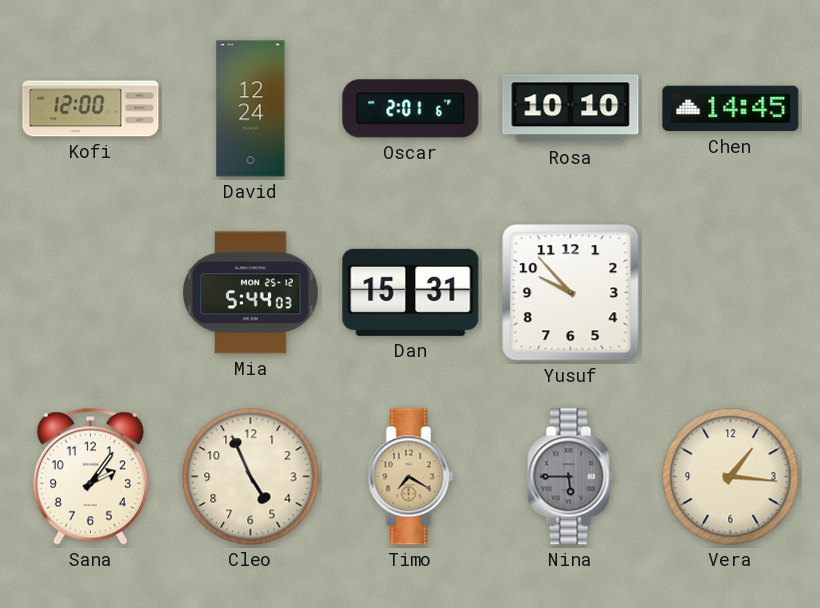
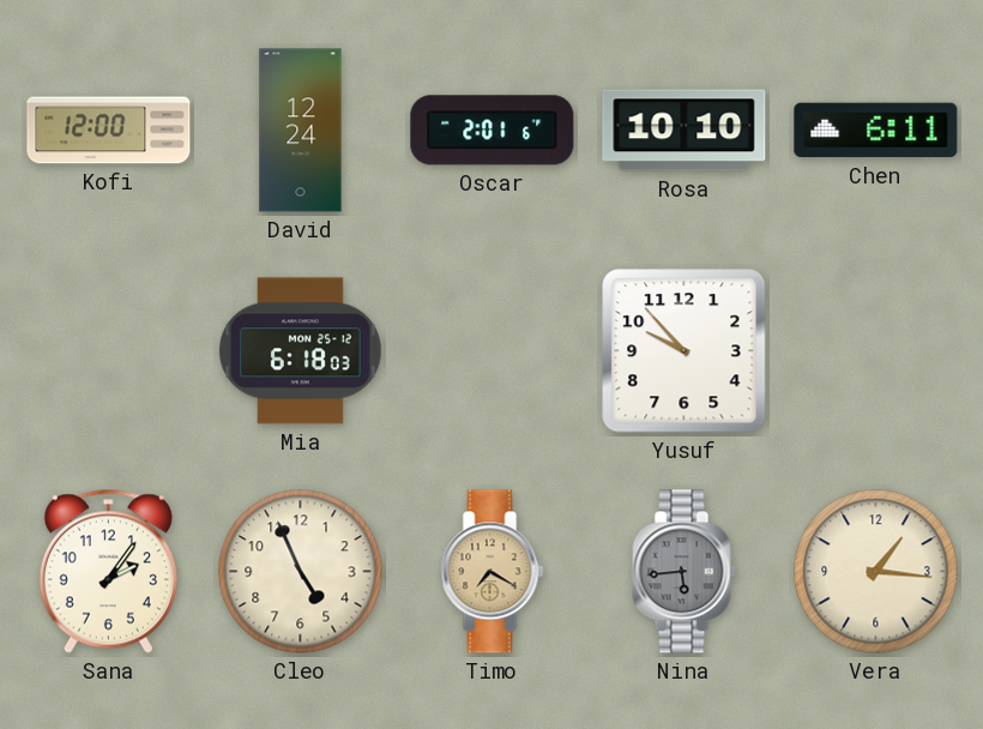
Chen: 14:45 -> 6:11 (876, 131)
Mia: 5:44 -> 6:18 (301, 351)
Dan: 15:31 -> none (411, 292)
Nina: 5:45 -> 5:44 (685, 572)
